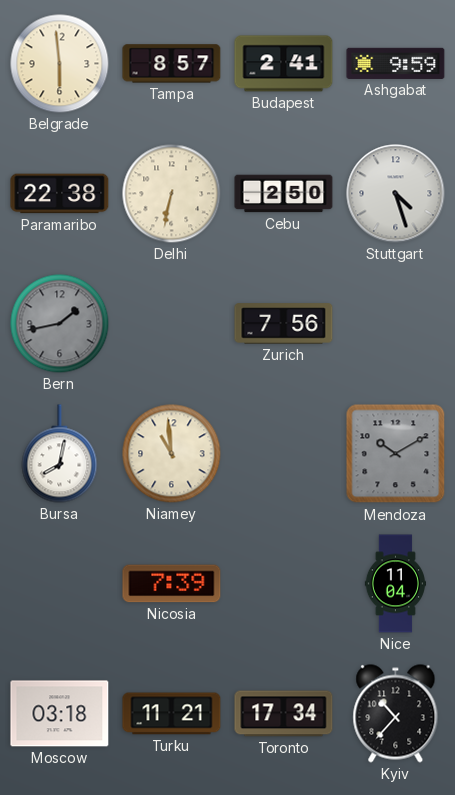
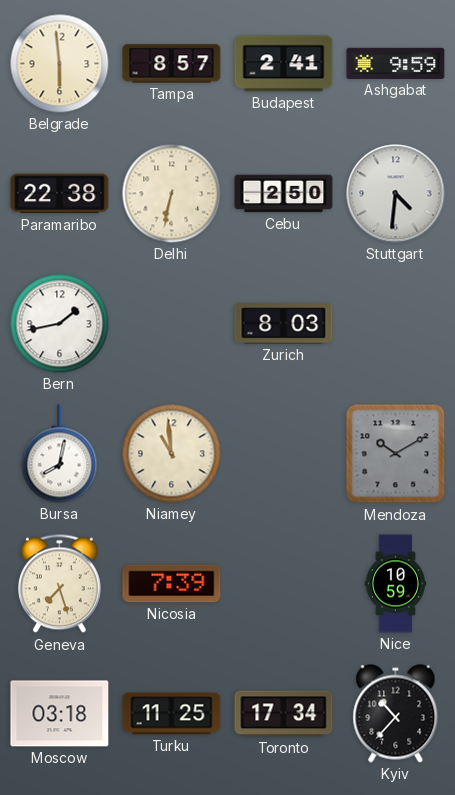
Stuttgart: 4:27 -> 4:31 (396, 194)
Bern dial: grey -> white (60, 324)
Zurich: 7:56 -> 8:03 (284, 324)
Geneva: none -> 7:27 (60, 584)
Nice: 11:04 -> 10:59 (395, 584)
Turku: 11:21 -> 11:25 (172, 714)
